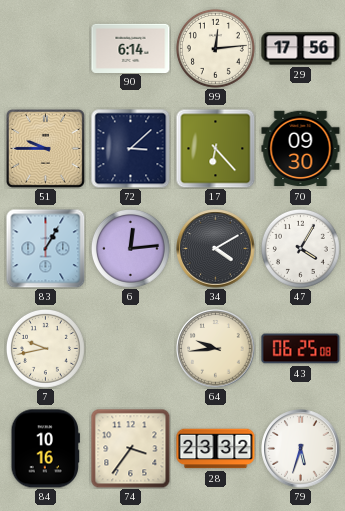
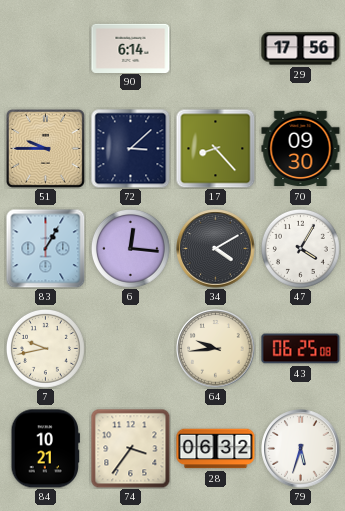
99: 12:14 -> none (215, 48)
17: 6:23 -> 8:23 (215, 148)
6: 12:14 -> 12:16 (130, 248)
84: 10:16 -> 10:21 (45, 449)
28: 23:32 -> 06:32 (216, 449)
